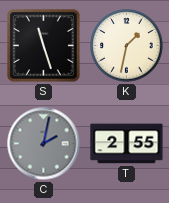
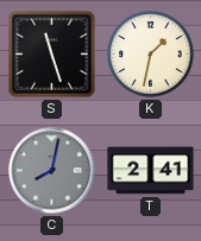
C: 2:02 -> 8:02 (52, 171)
T: 2:55 -> 2:41 (151, 171)
